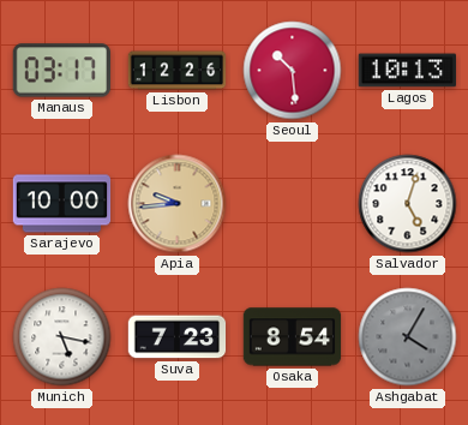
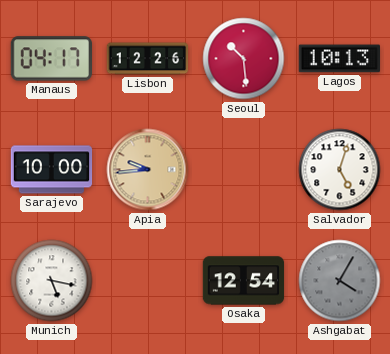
Manaus: 03:17 -> 04:17 (51, 59)
Suva: 7:23 -> none (178, 337)
Osaka: 8:54 -> 12:54 (244, 281)
